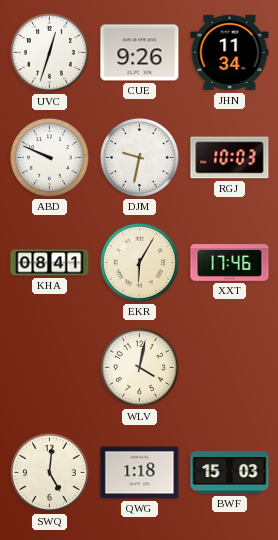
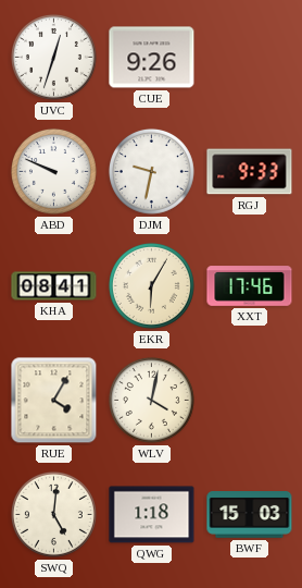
JHN: 11:34 -> none (230, 53)
RGJ: 10:03 -> 9:33 (250, 172)
RUE: none -> 4:05 (54, 401)
